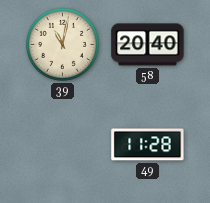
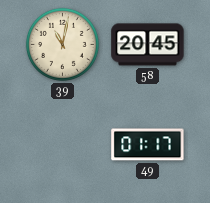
58: 20:40 -> 20:45 (148, 45)
49: 11:28 -> 01:17 (148, 145)
